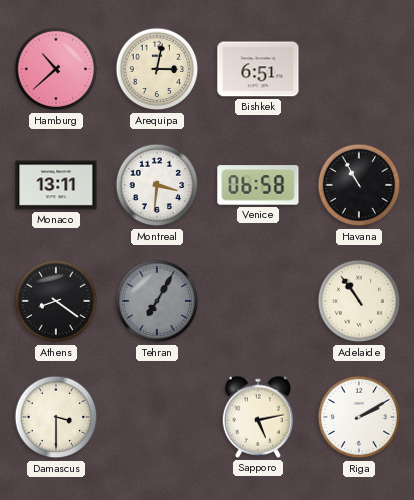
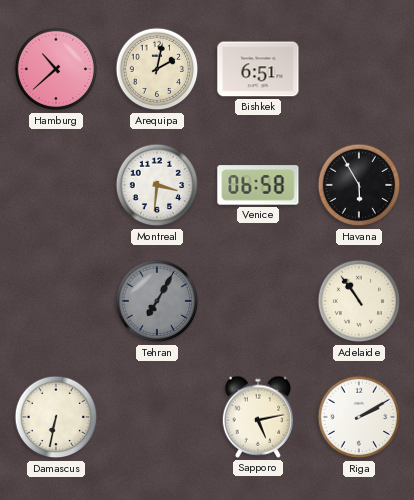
Arequipa: 3:02 -> 2:02 (157, 69)
Monaco: 13:11 -> none (56, 185)
Havana: 10:55 -> 5:55 (359, 185)
Athens: 8:21 -> none (56, 301)
Damascus: 3:30 -> 6:32 (56, 417)
